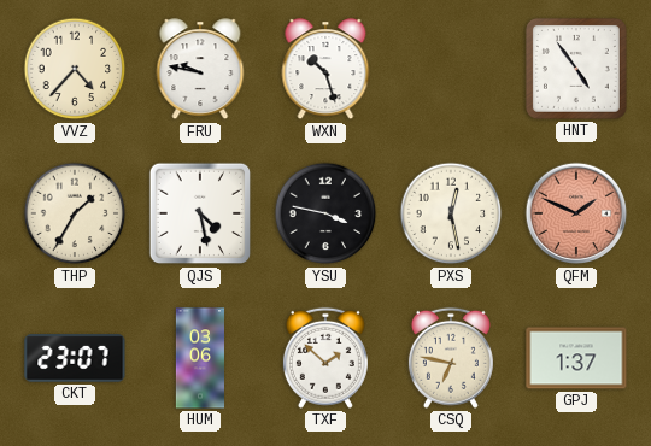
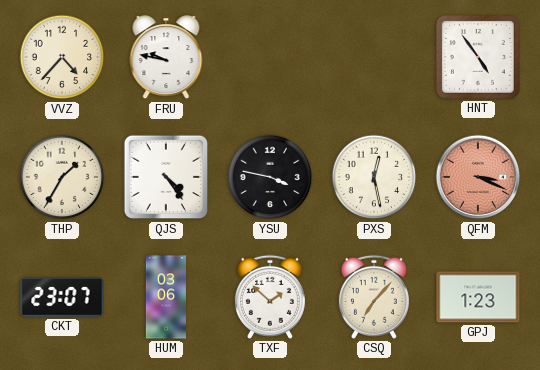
WXN: 10:27 -> none (325, 70)
QJS: 4:28 -> 4:24 (166, 177)
QFM: 1:49 -> 3:19 (478, 177)
CSQ: 6:47 -> 7:07 (374, 297)
GPJ: 1:37 -> 1:23 (478, 297)
